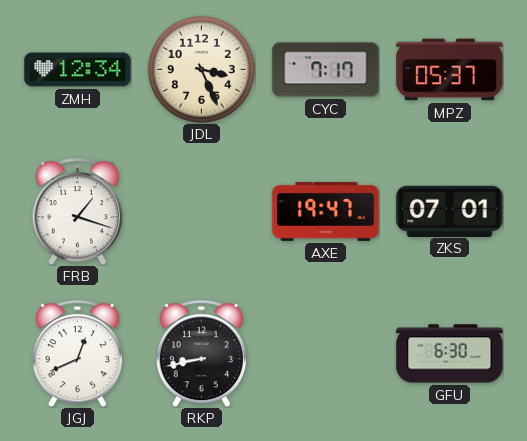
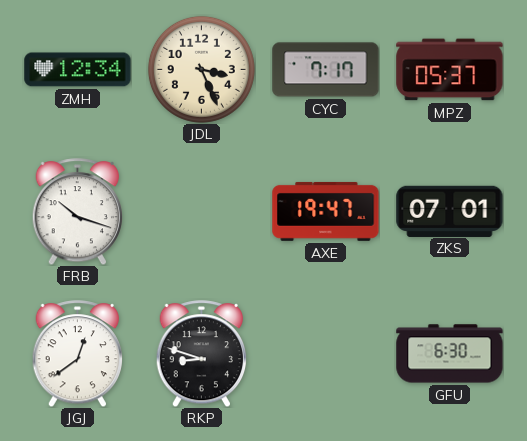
FRB: 1:18 -> 10:18 (77, 212)
JGJ: 12:41 -> 12:39 (77, 354)
RKP: 8:43 -> 8:48 (201, 354)
